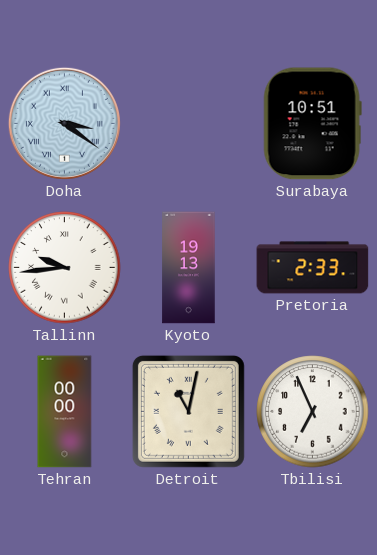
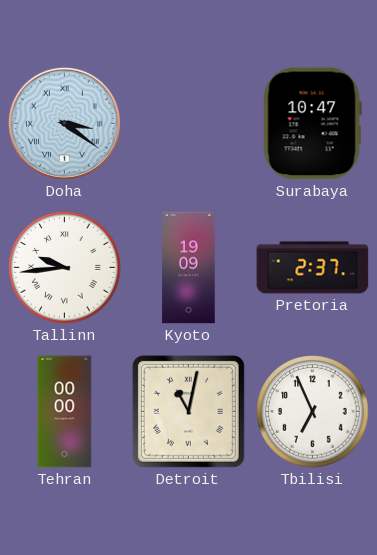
Surabaya: 10:51 -> 10:47 (312, 124)
Kyoto: 19:13 -> 19:09 (189, 268)
Pretoria: 2:33 -> 2:37 (313, 268)
